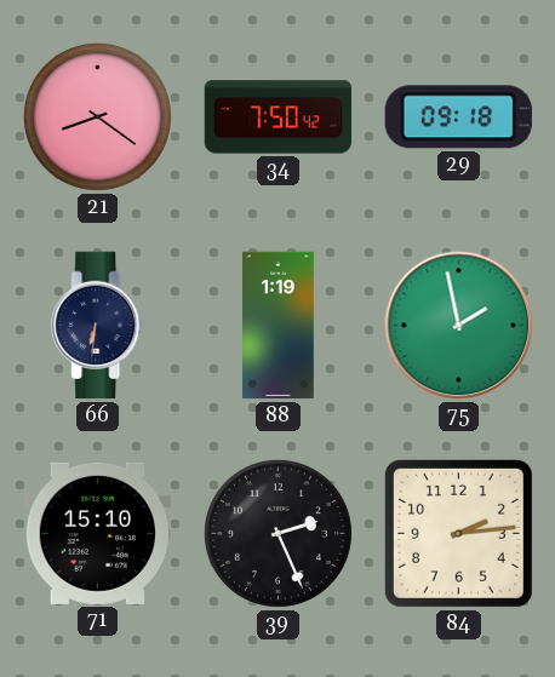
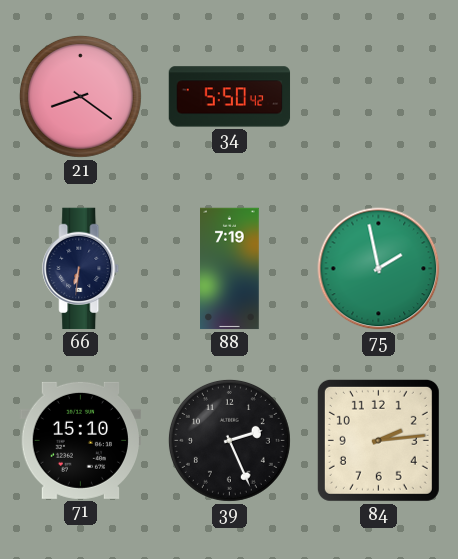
34: 7:50 -> 5:50 (230, 97)
29: 09:18 -> none (458, 117)
88: 1:19 -> 7:19 (230, 269)
